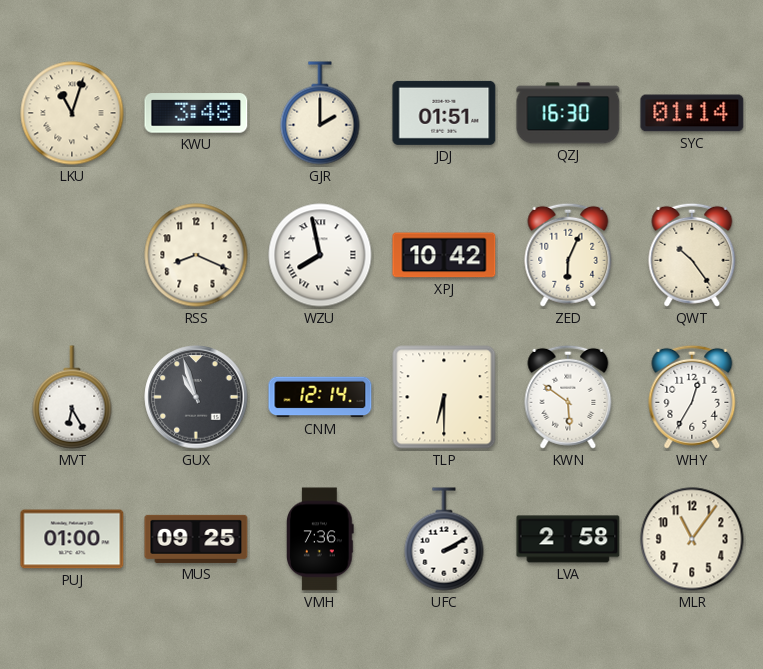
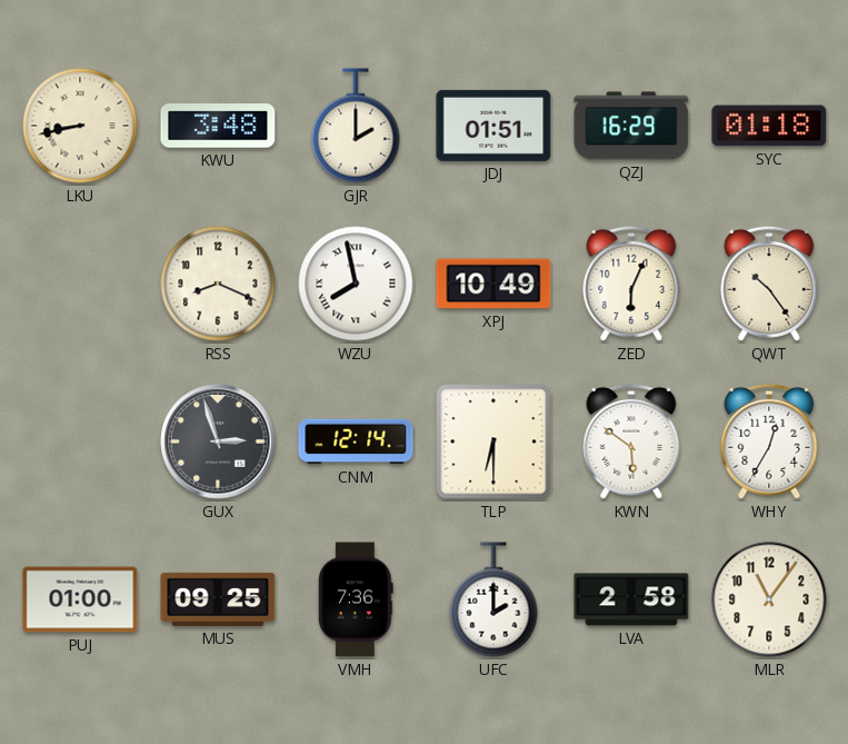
LKU: 11:03 -> 8:43 (80, 126)
QZJ: 16:30 -> 16:29 (631, 126)
SYC: 01:14 -> 01:18 (769, 126)
XPJ: 10:42 -> 10:49 (493, 284)
MVT: 6:25 -> none (72, 397)
GUX: 10:57 -> 2:57 (218, 442)
UFC: 2:10 -> 2:00 (493, 599)
